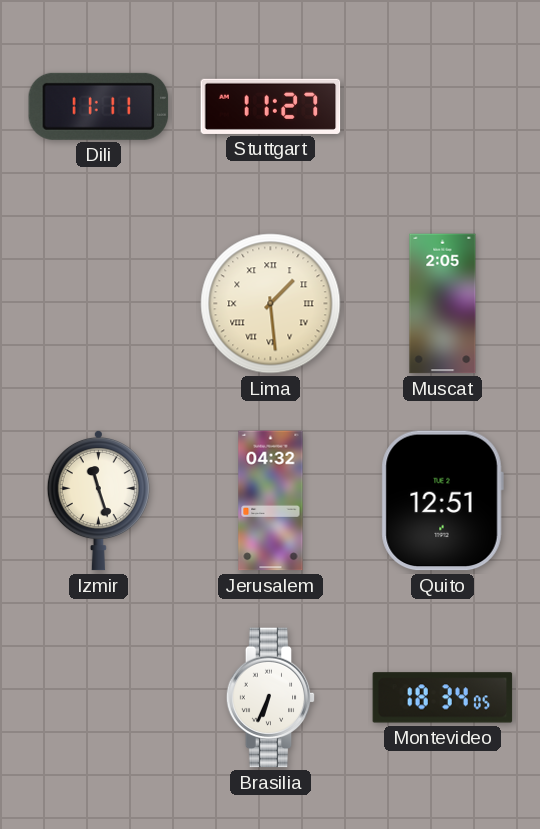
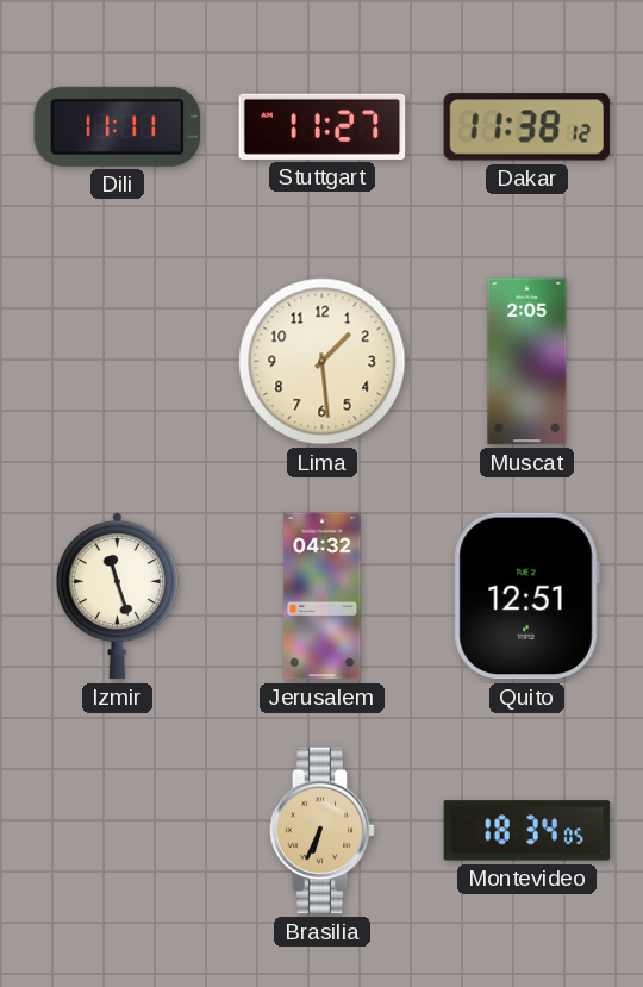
Dakar: none -> 11:38 (527, 127)
Lima numerals: Roman -> Arabic (323, 362)
Brasilia dial: white -> champagne (323, 831)
